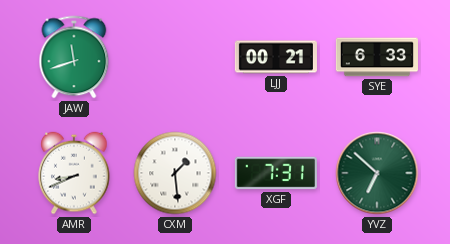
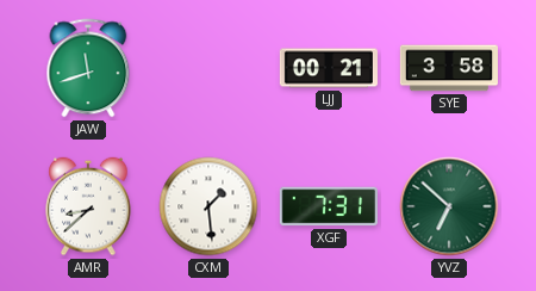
SYE: 6:33 -> 3:58 (449, 68)
AMR: 8:41 -> 8:38 (88, 206)
